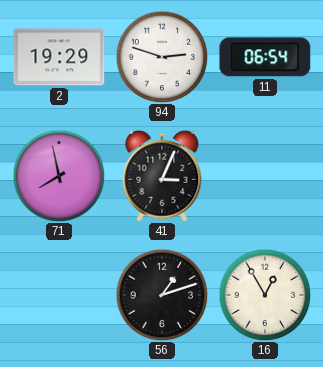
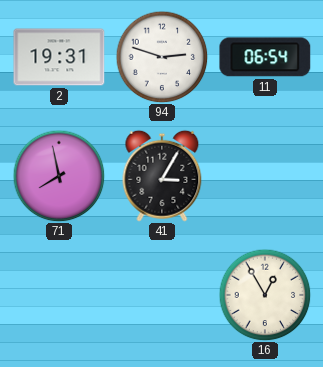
2: 19:29 -> 19:31 (59, 57)
41: 3:04 -> 3:05 (162, 176)
56: 1:12 -> none (162, 295)
